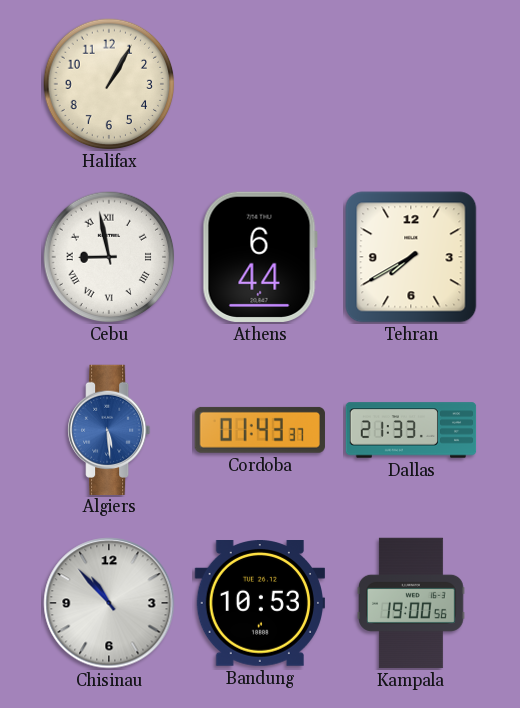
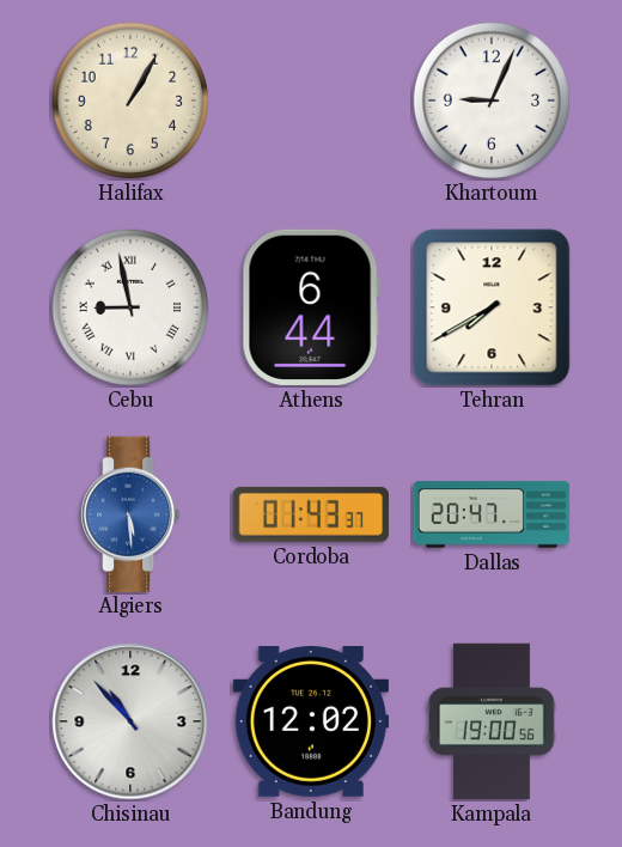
Khartoum: none -> 9:04 (492, 100)
Dallas: 21:33 -> 20:47 (492, 514)
Bandung: 10:53 -> 12:02 (310, 723)
